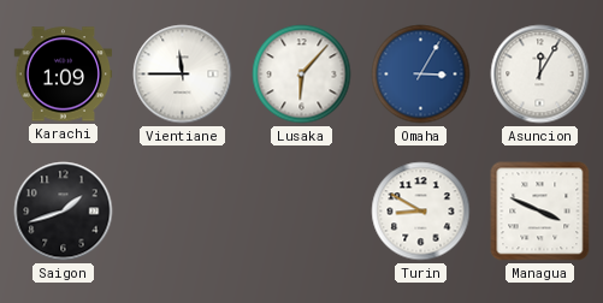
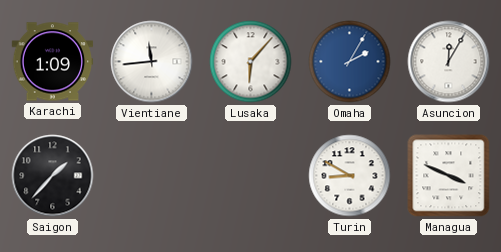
Vientiane: 11:45 -> 11:44 (152, 62)
Omaha: 3:05 -> 2:05 (350, 62)
Saigon: 1:42 -> 1:37 (53, 176)
